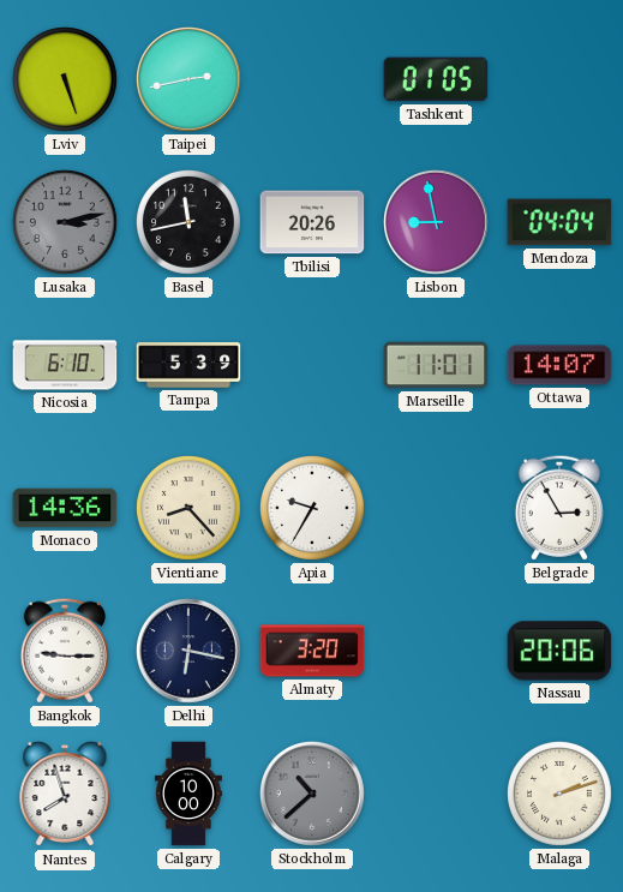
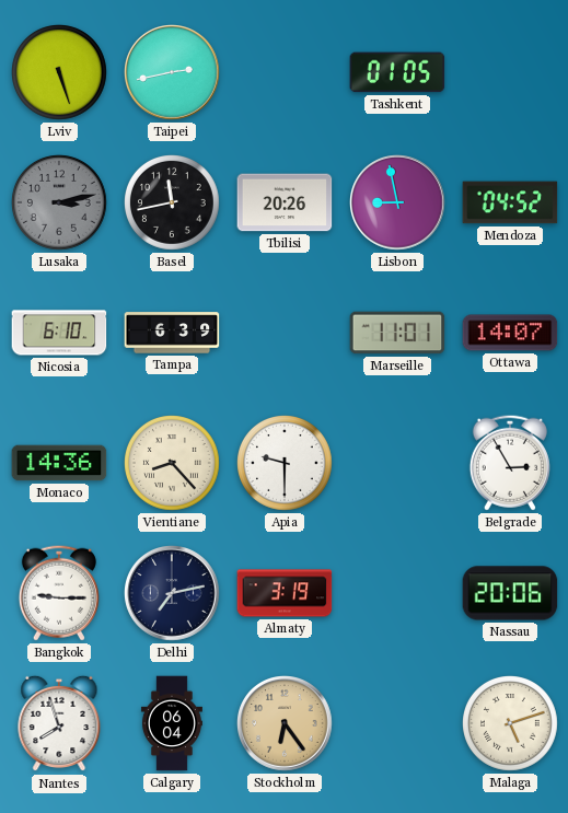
Mendoza: 04:04 -> 04:52 (510, 202)
Tampa: 5:39 -> 6:39 (172, 333)
Apia: 9:35 -> 9:30 (286, 464)
Delhi: 6:17 -> 7:13 (173, 594)
Almaty: 3:20 -> 3:19 (285, 593)
Calgary: 10:00 -> 06:04 (172, 723)
Stockholm: 10:38 -> 6:24 (286, 724)
Stockholm dial: grey -> champagne (286, 724)
Malaga: 2:12 -> 5:12 (511, 724)
